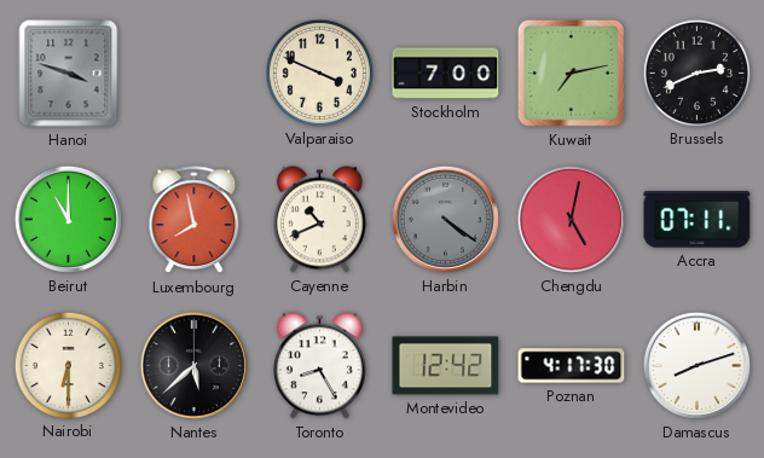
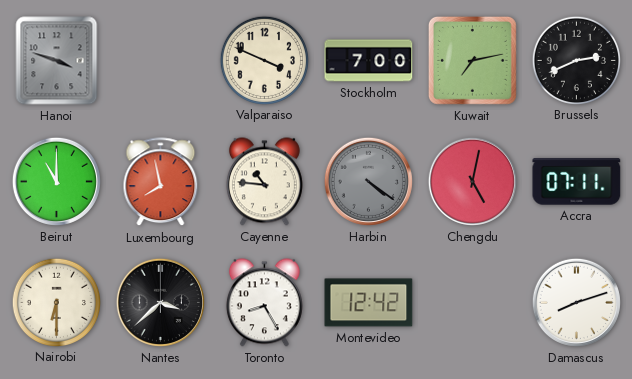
Cayenne: 10:41 -> 10:46 (264, 182)
Nantes: 5:38 -> 3:38 (160, 302)
Poznan: 4:17 -> none (572, 366)
